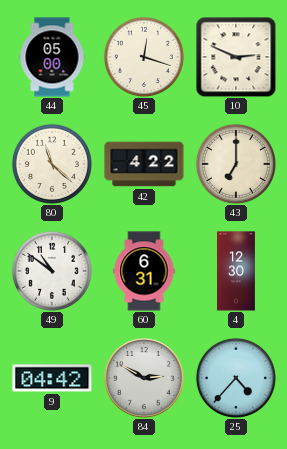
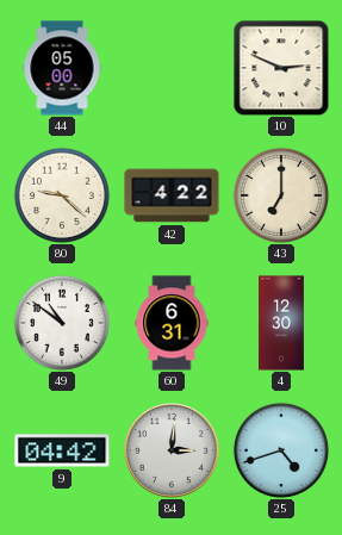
45: 12:18 -> none (144, 57)
80: 11:22 -> 9:22 (62, 195)
84: 2:50 -> 3:01 (173, 452)
25: 4:37 -> 4:42 (281, 450)
